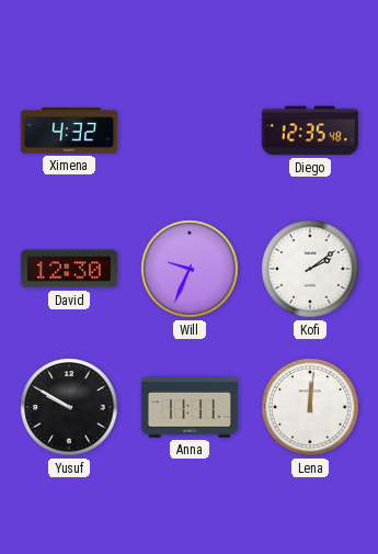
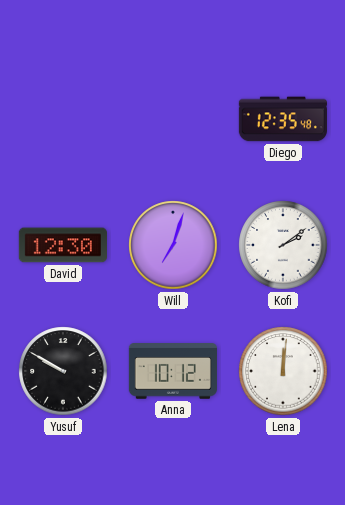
Ximena: 4:32 -> none (68, 131)
Will: 9:34 -> 7:03 (173, 245)
Anna: 11:11 -> 10:12 (173, 371)
